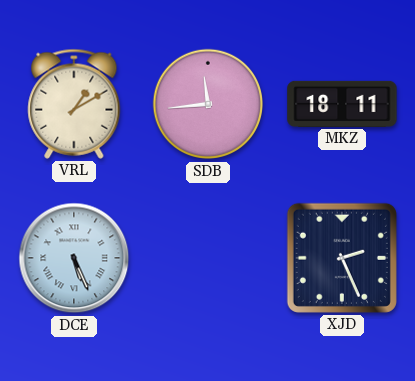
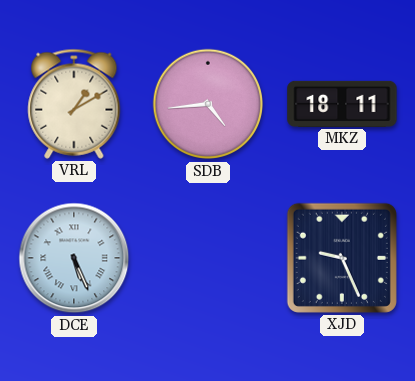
SDB: 11:44 -> 4:44 (208, 104)
XJD: 2:26 -> 9:26 (342, 258)
